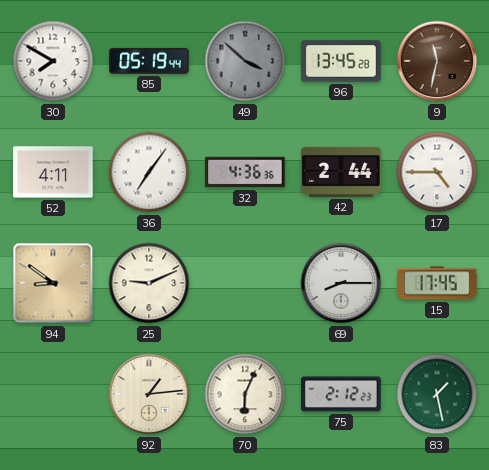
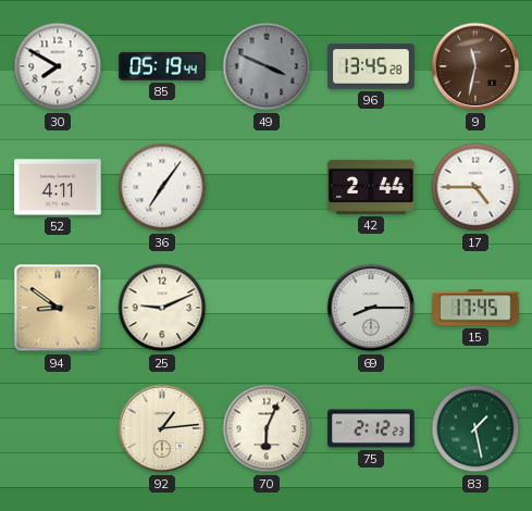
49: 3:52 -> 3:49 (267, 66)
32: 4:36 -> none (245, 172)
